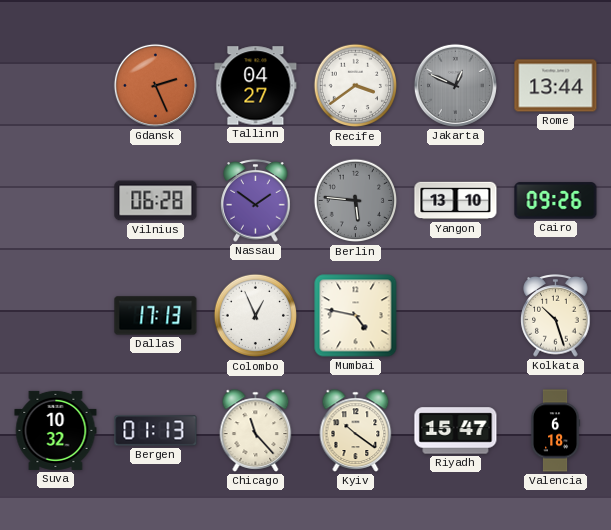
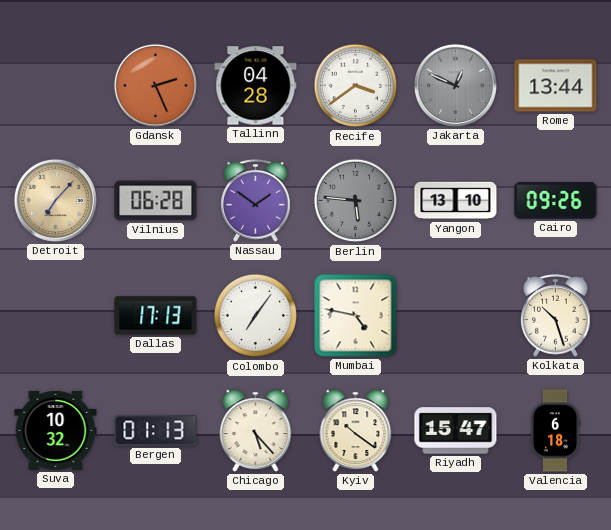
Tallinn: 04:27 -> 04:28 (256, 86)
Detroit: none -> 7:07 (55, 200)
Colombo: 12:56 -> 7:06 (256, 316)
Chicago: 11:23 -> 5:23 (256, 431)
